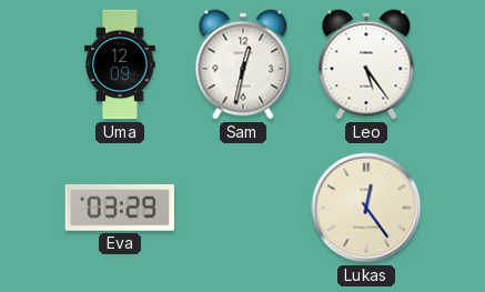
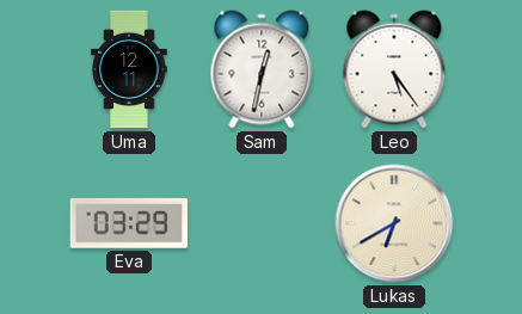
Uma: 12:09 -> 12:11 (129, 69)
Lukas: 12:24 -> 6:40 (394, 223)
